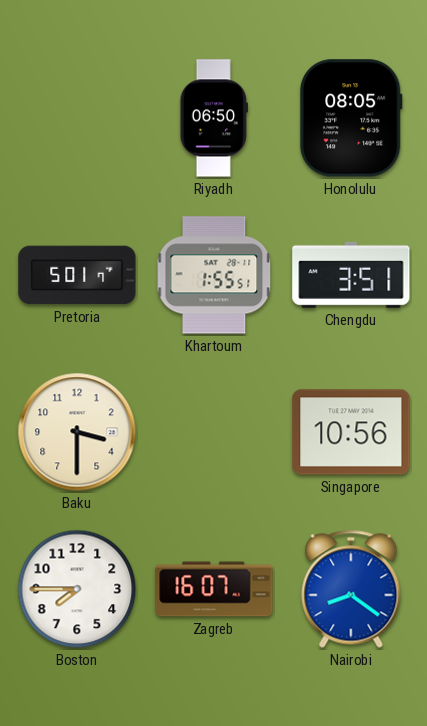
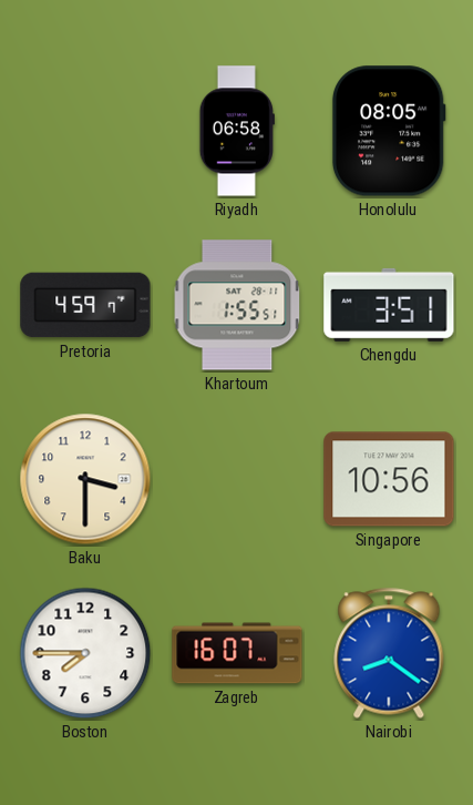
Riyadh: 06:50 -> 06:58 (237, 131)
Pretoria: 5:01 -> 4:59 (85, 305)
